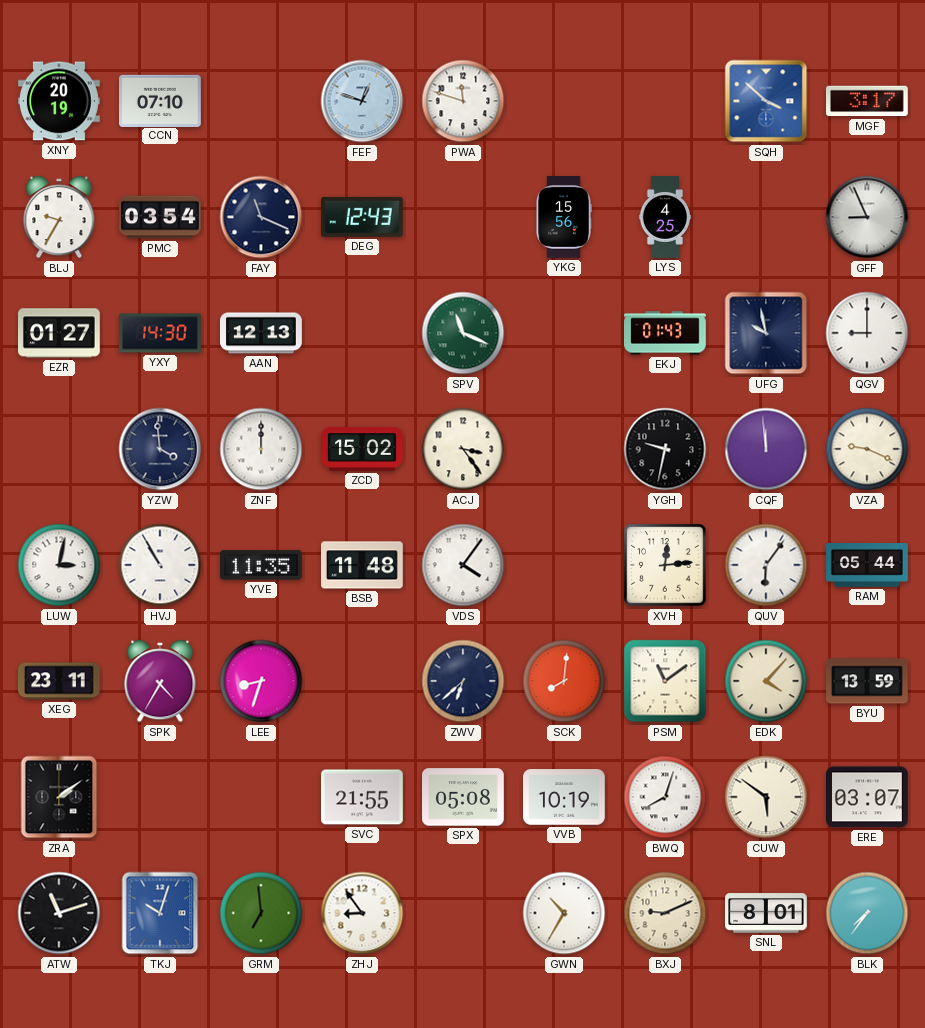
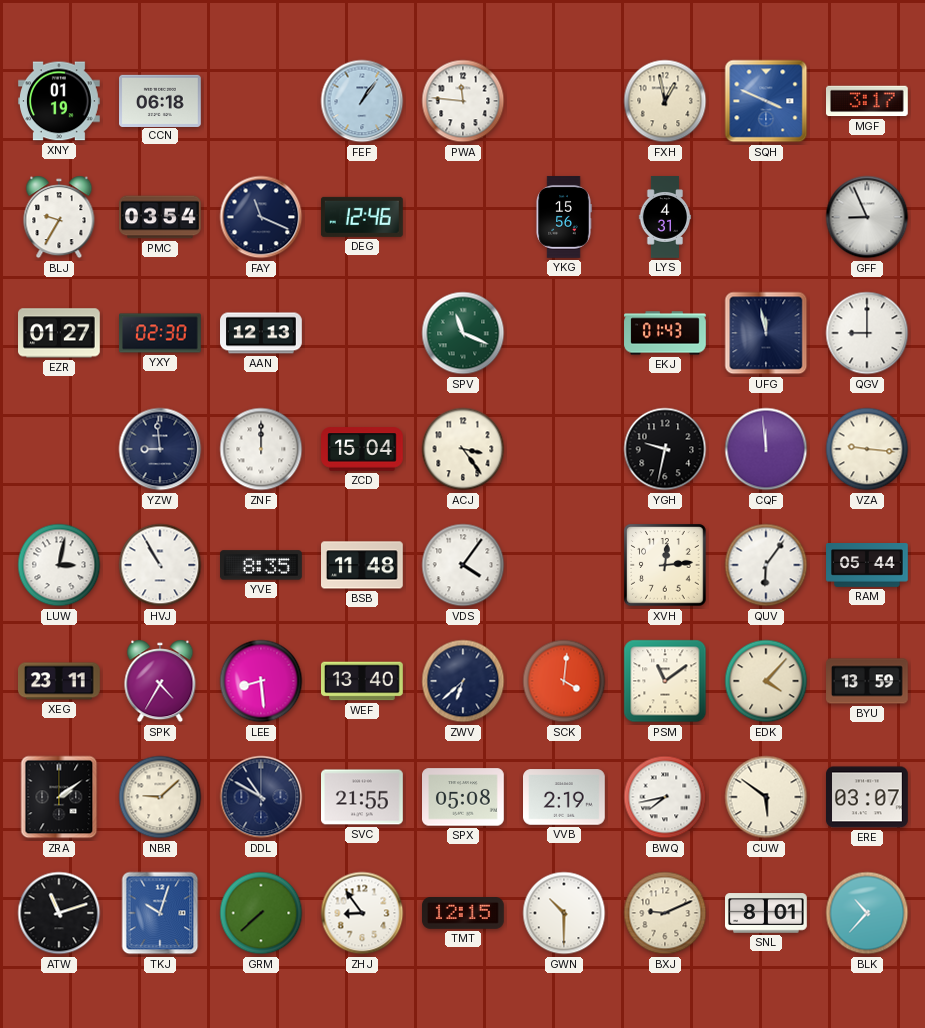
XNY: 20:19 -> 01:19 (60, 101)
CCN: 07:10 -> 06:18 (161, 100)
FEF: 12:48 -> 1:06 (362, 101)
PWA: 11:48 -> 11:46 (463, 101)
FXH: none -> 12:58 (665, 101)
SQH: 3:52 -> 3:49 (766, 101)
DEG: 12:43 -> 12:46 (362, 217)
LYS: 4:25 -> 4:31 (665, 217)
YXY: 14:30 -> 02:30 (160, 333)
UFG: 9:58 -> 11:58 (766, 333)
YZW: 3:59 -> 8:59 (160, 449)
ZCD: 15:02 -> 15:04 (362, 449)
VZA: 9:19 -> 9:16 (867, 449)
YVE: 11:35 -> 8:35 (262, 565)
LEE: 8:33 -> 8:29 (261, 681)
WEF: none -> 13:40 (363, 681)
SCK: 8:01 -> 4:01 (564, 681)
NBR: none -> 9:08 (160, 797)
DDL: none -> 10:50 (261, 797)
VVB: 10:19 -> 2:19 (565, 797)
BWQ: 8:03 -> 7:43 (665, 797)
GRM: 6:59 -> 7:38 (261, 913)
TMT: none -> 12:15 (464, 914)
GWN: 10:35 -> 10:30 (564, 913)
BLK: 7:36 -> 10:37 (867, 913)
